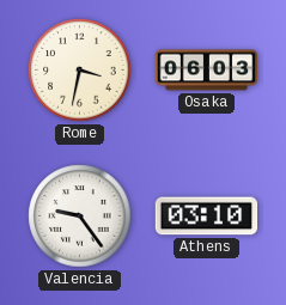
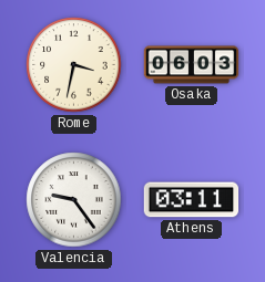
Athens: 03:10 -> 03:11 (192, 200)
